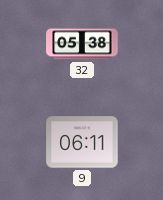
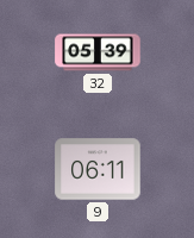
32: 05:38 -> 05:39 (98, 52)
